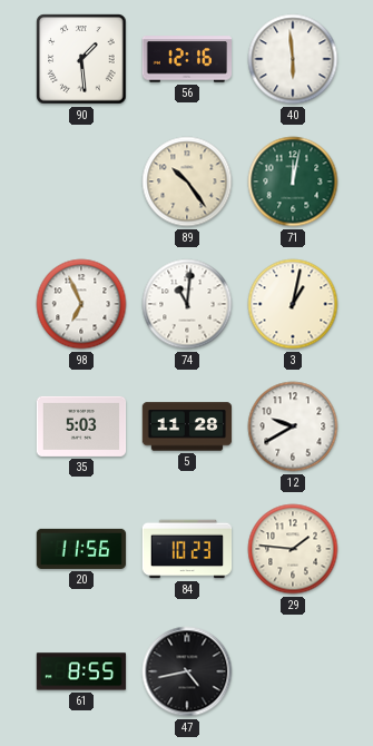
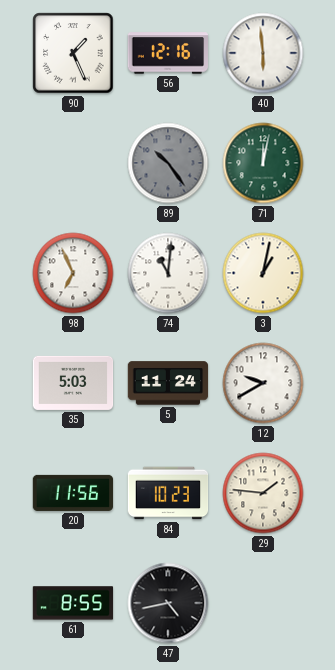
90: 1:29 -> 1:26 (73, 53)
89 dial: cream -> grey (168, 163)
5: 11:28 -> 11:24 (168, 383)
